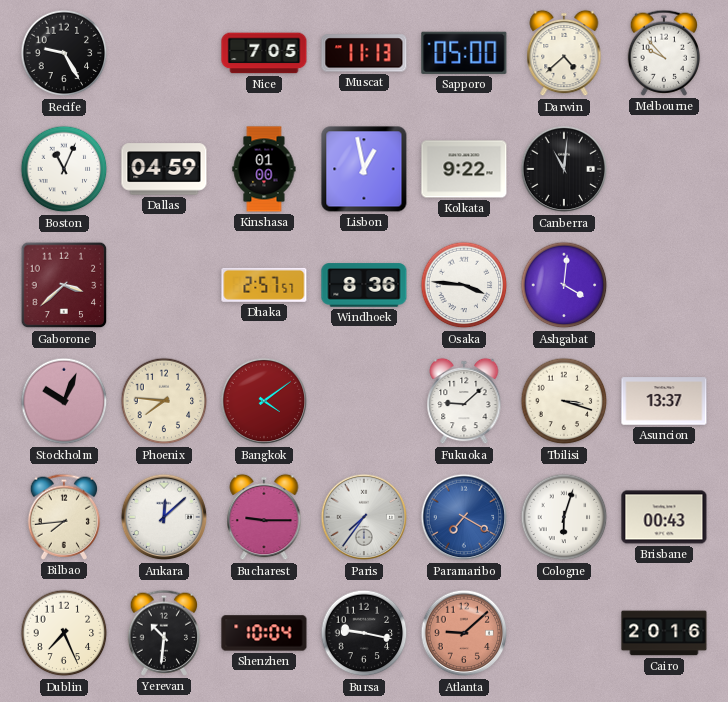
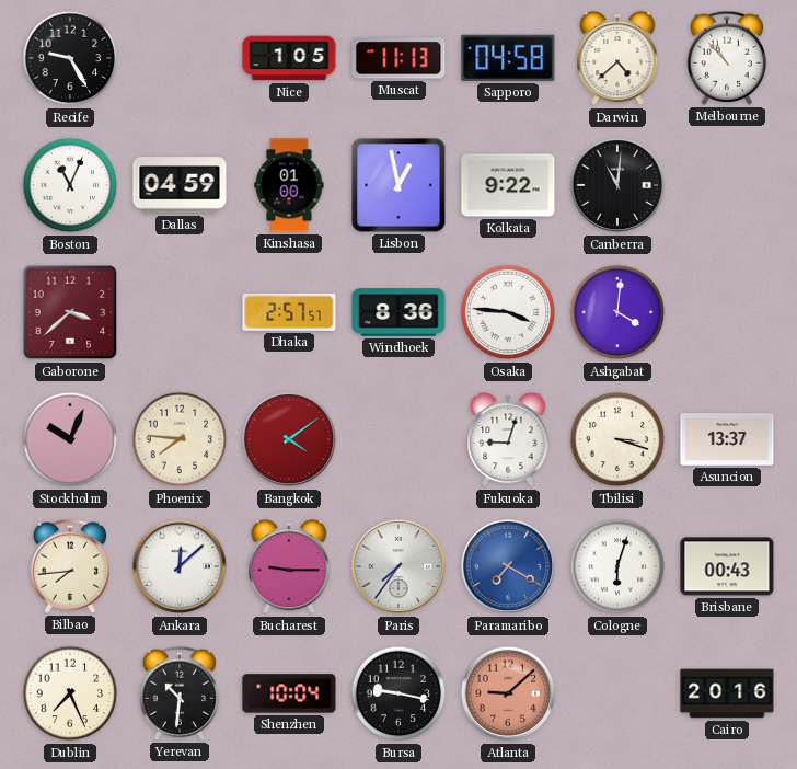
Nice: 7:05 -> 1:05 (289, 58)
Sapporo: 05:00 -> 04:58 (508, 58)
Melbourne: 9:53 -> 10:53 (727, 58)
Fukuoka: 9:08 -> 9:03 (508, 439)
